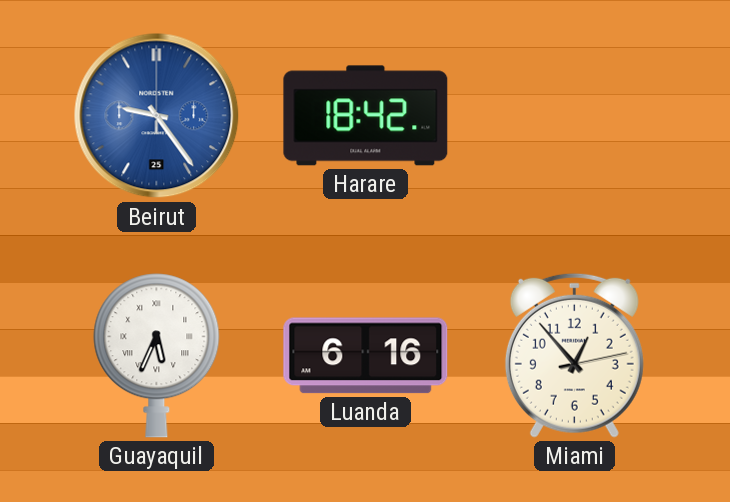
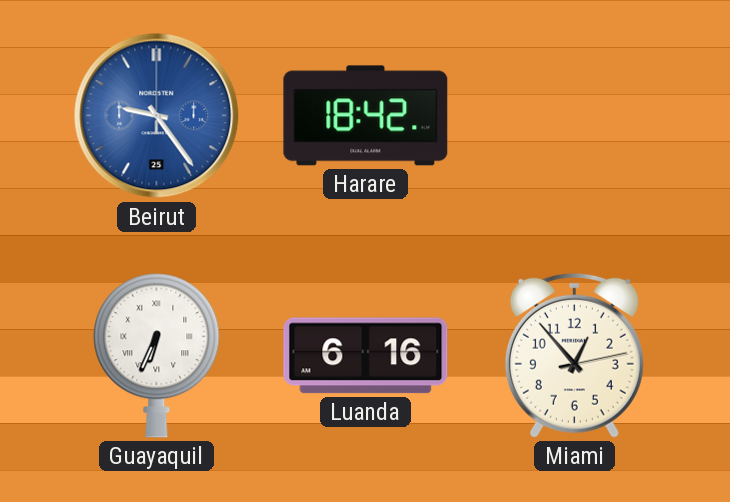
Guayaquil: 5:34 -> 6:34 (157, 356)
